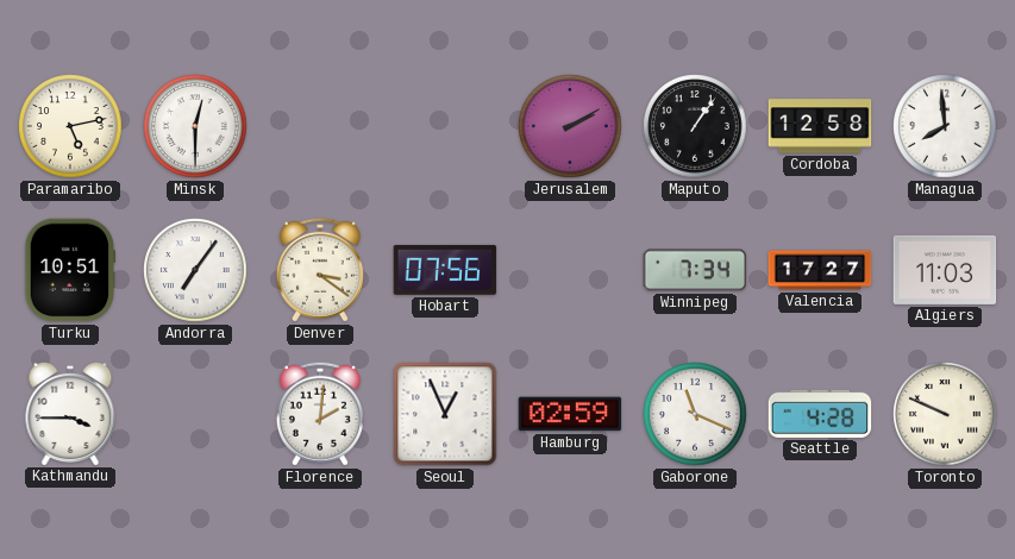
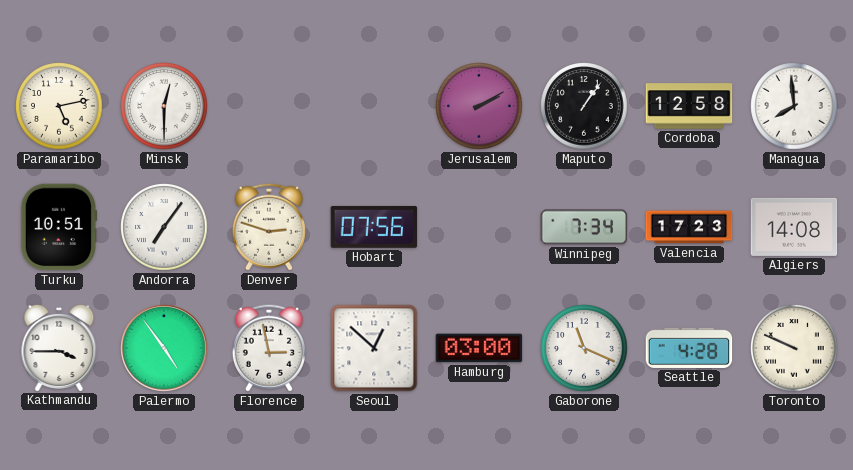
Denver: 3:21 -> 2:48 (269, 227)
Valencia: 17:27 -> 17:23 (689, 227)
Algiers: 11:03 -> 14:08 (794, 227)
Palermo: none -> 4:54 (164, 348)
Florence: 2:01 -> 2:58 (269, 348)
Seoul: 12:56 -> 12:52 (374, 348)
Hamburg: 02:59 -> 03:00 (479, 348)
